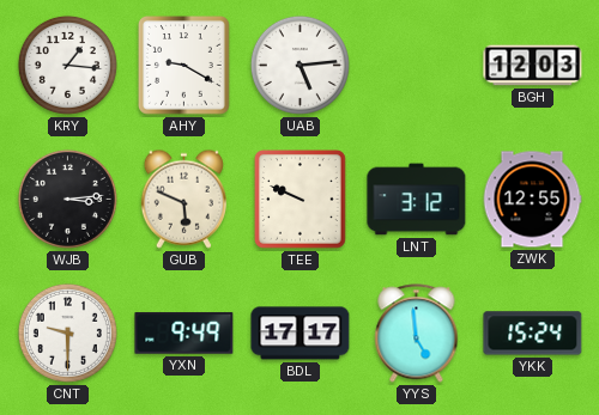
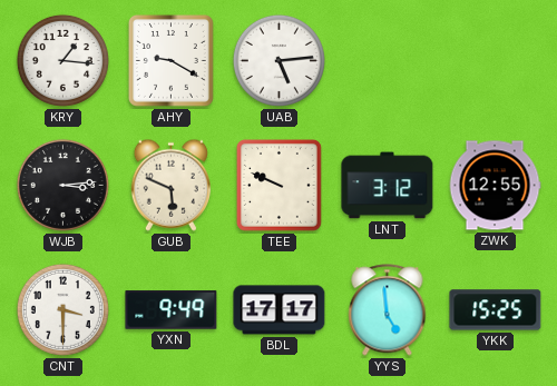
BGH: 12:03 -> none (533, 66)
CNT: 9:30 -> 3:30 (62, 309)
YKK: 15:24 -> 15:25 (496, 310)
